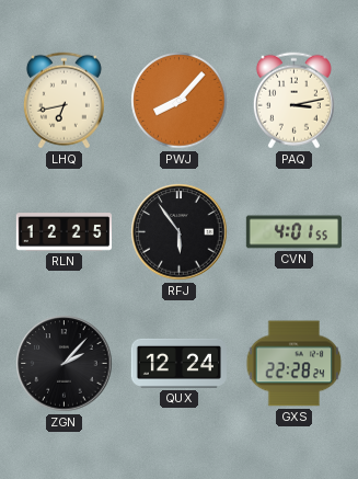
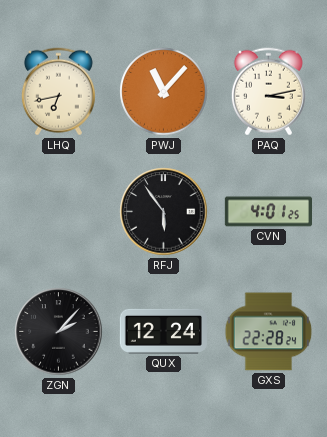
PWJ: 8:07 -> 11:07 (164, 92)
RLN: 12:25 -> none (63, 232)
CVN: 4:01:55 -> 4:01:25 (268, 212)
